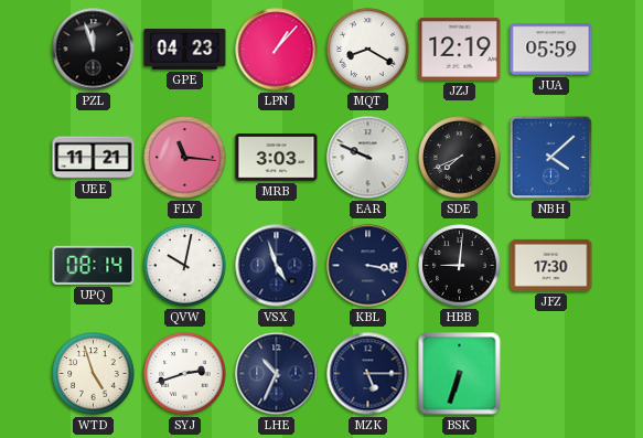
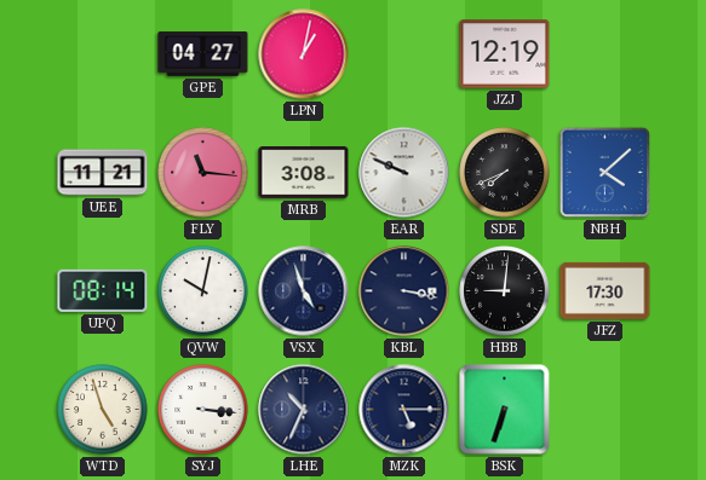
PZL: 11:57 -> none (94, 50)
GPE: 04:23 -> 04:27 (203, 54)
LPN: 1:07 -> 1:02 (304, 54)
MQT: 8:20 -> none (368, 50)
JUA: 05:59 -> none (551, 50)
MRB: 3:03 -> 3:08 (304, 173)
SYJ: 2:42 -> 3:16 (203, 410)
